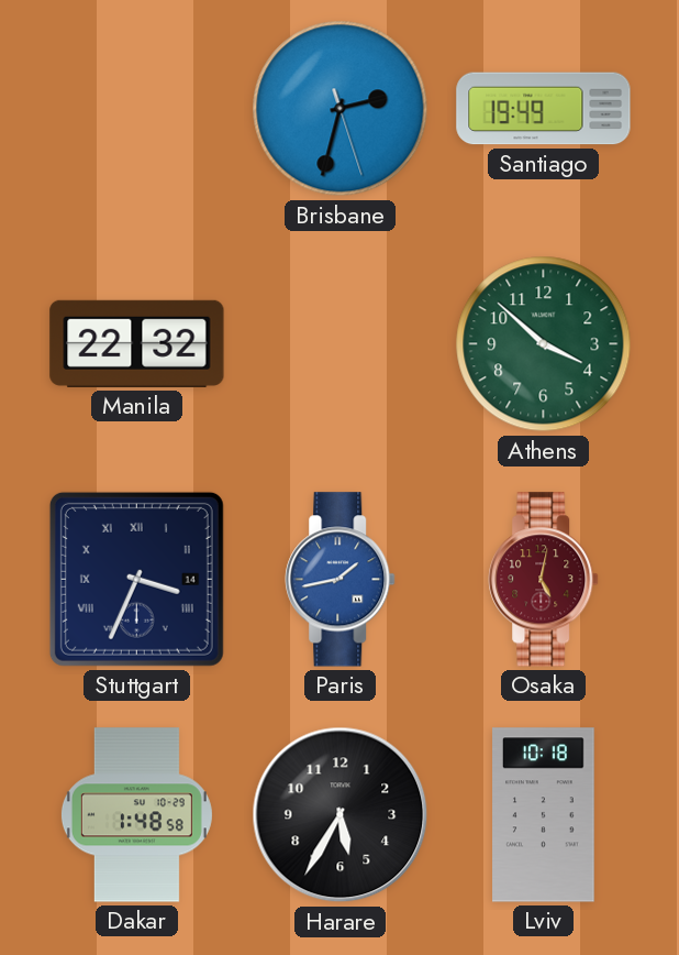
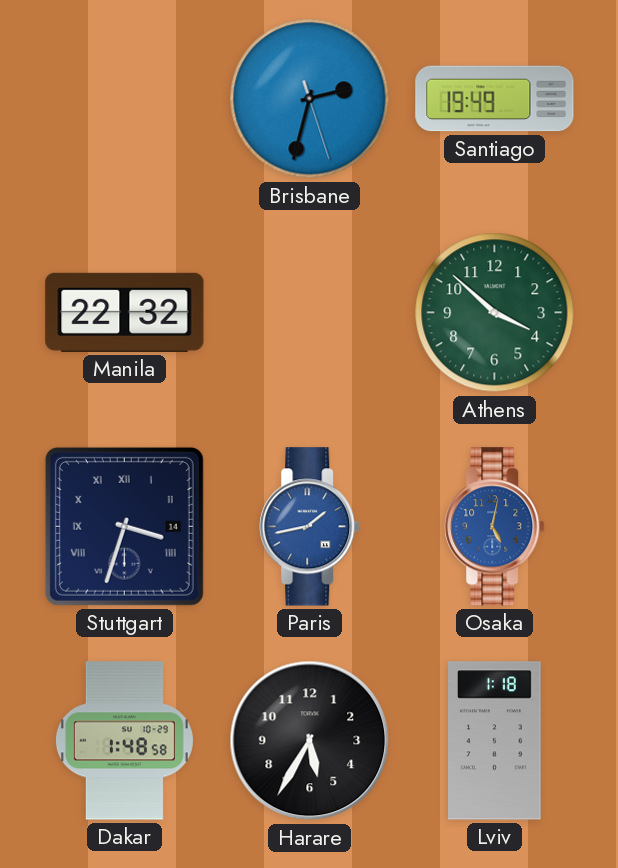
Stuttgart: 3:34 -> 3:33 (124, 526)
Osaka dial: burgundy -> blue (495, 527)
Lviv: 10:18 -> 1:18 (495, 741)
